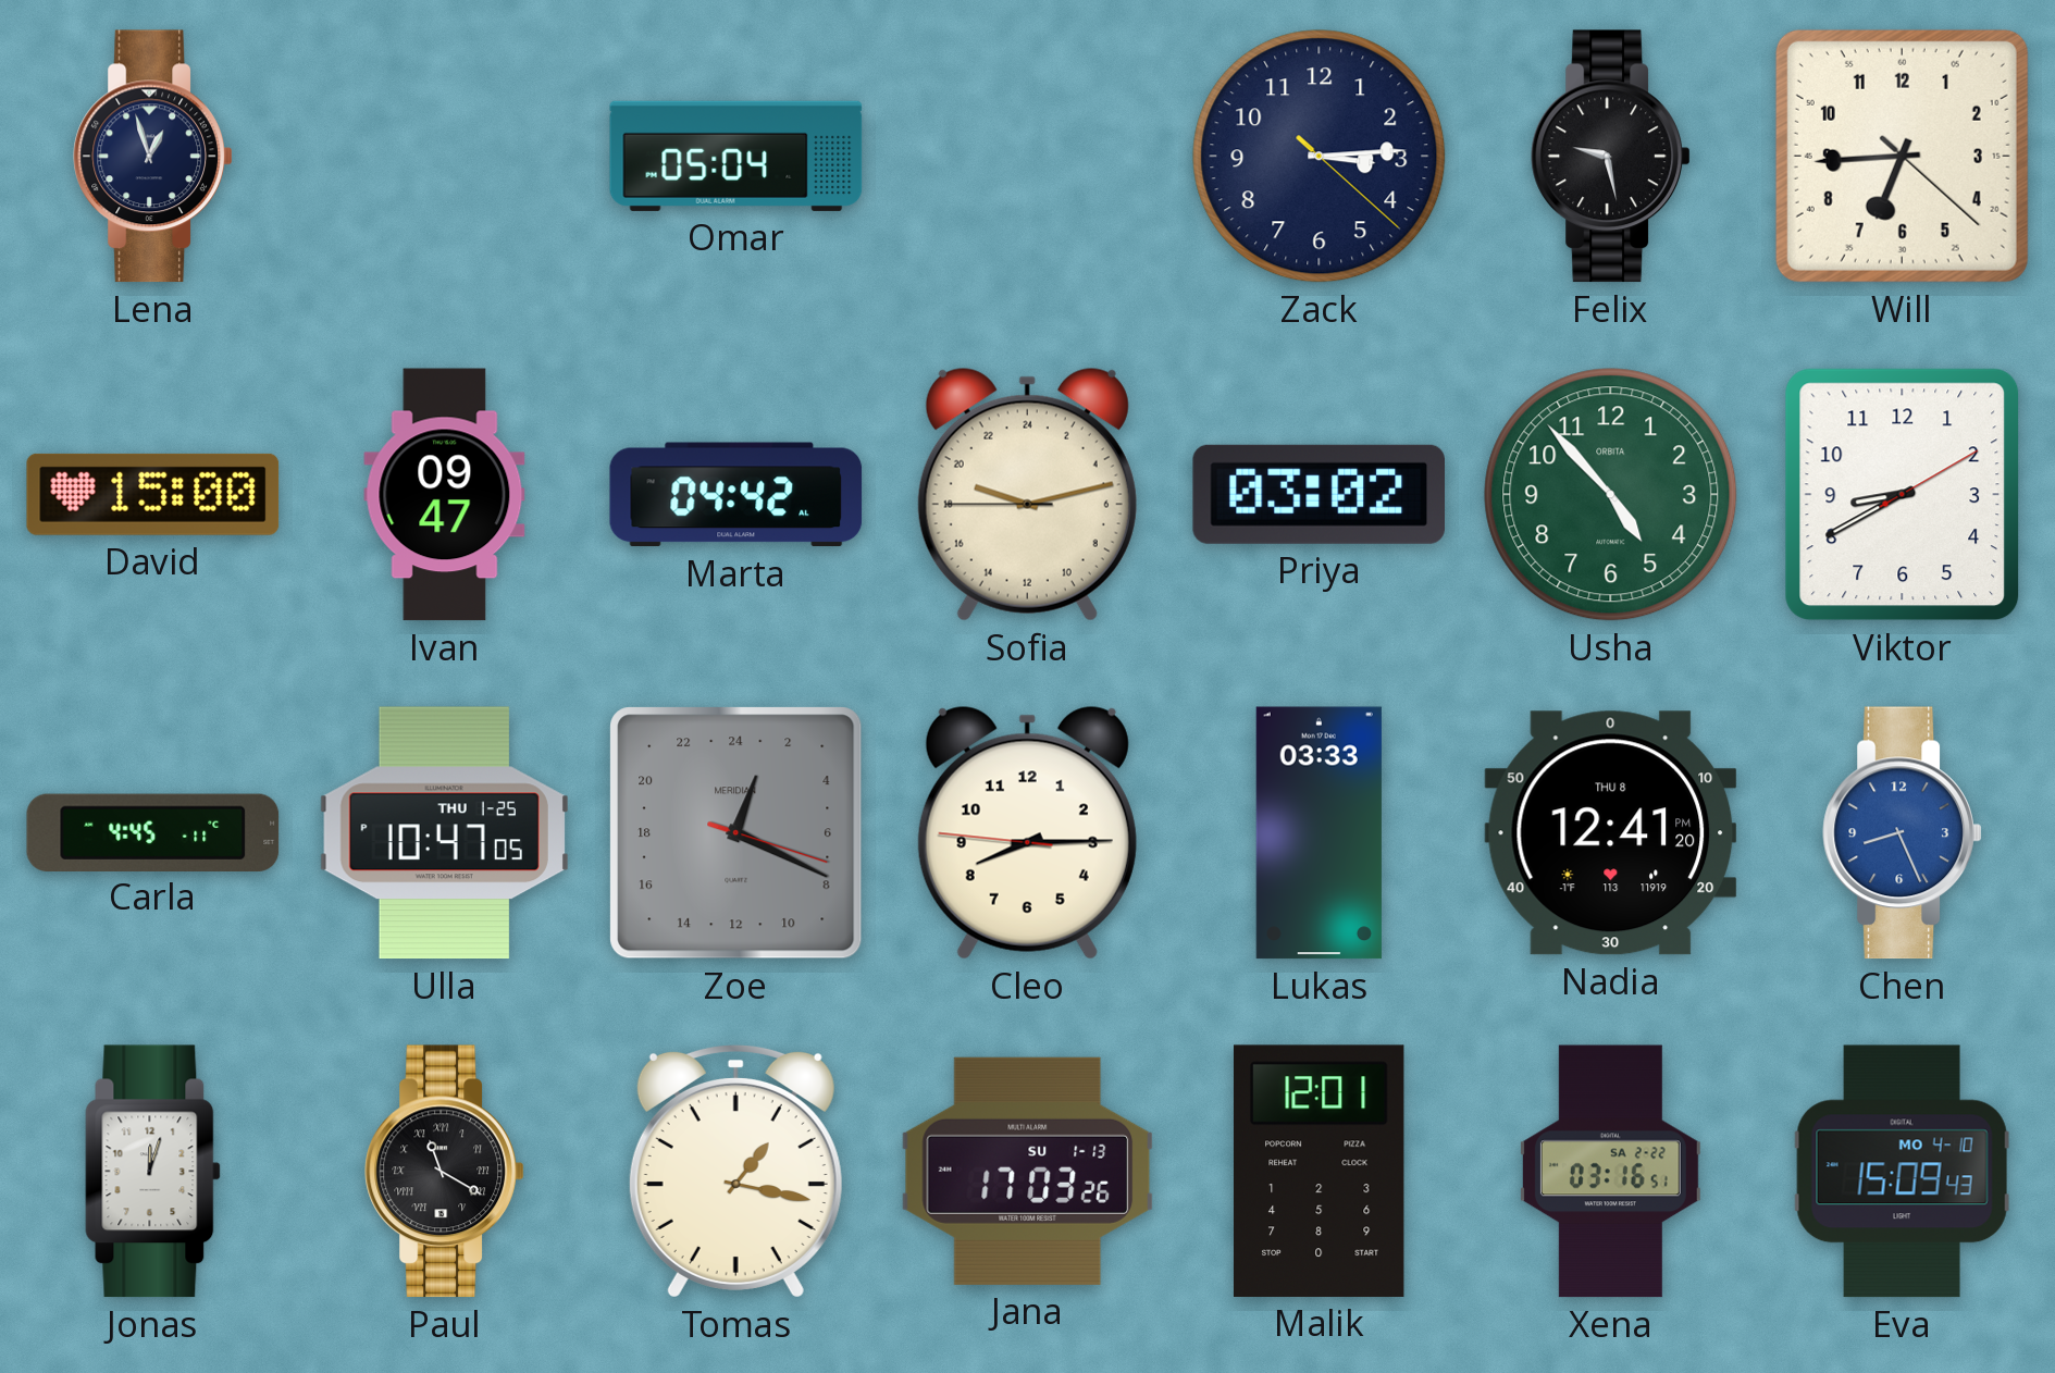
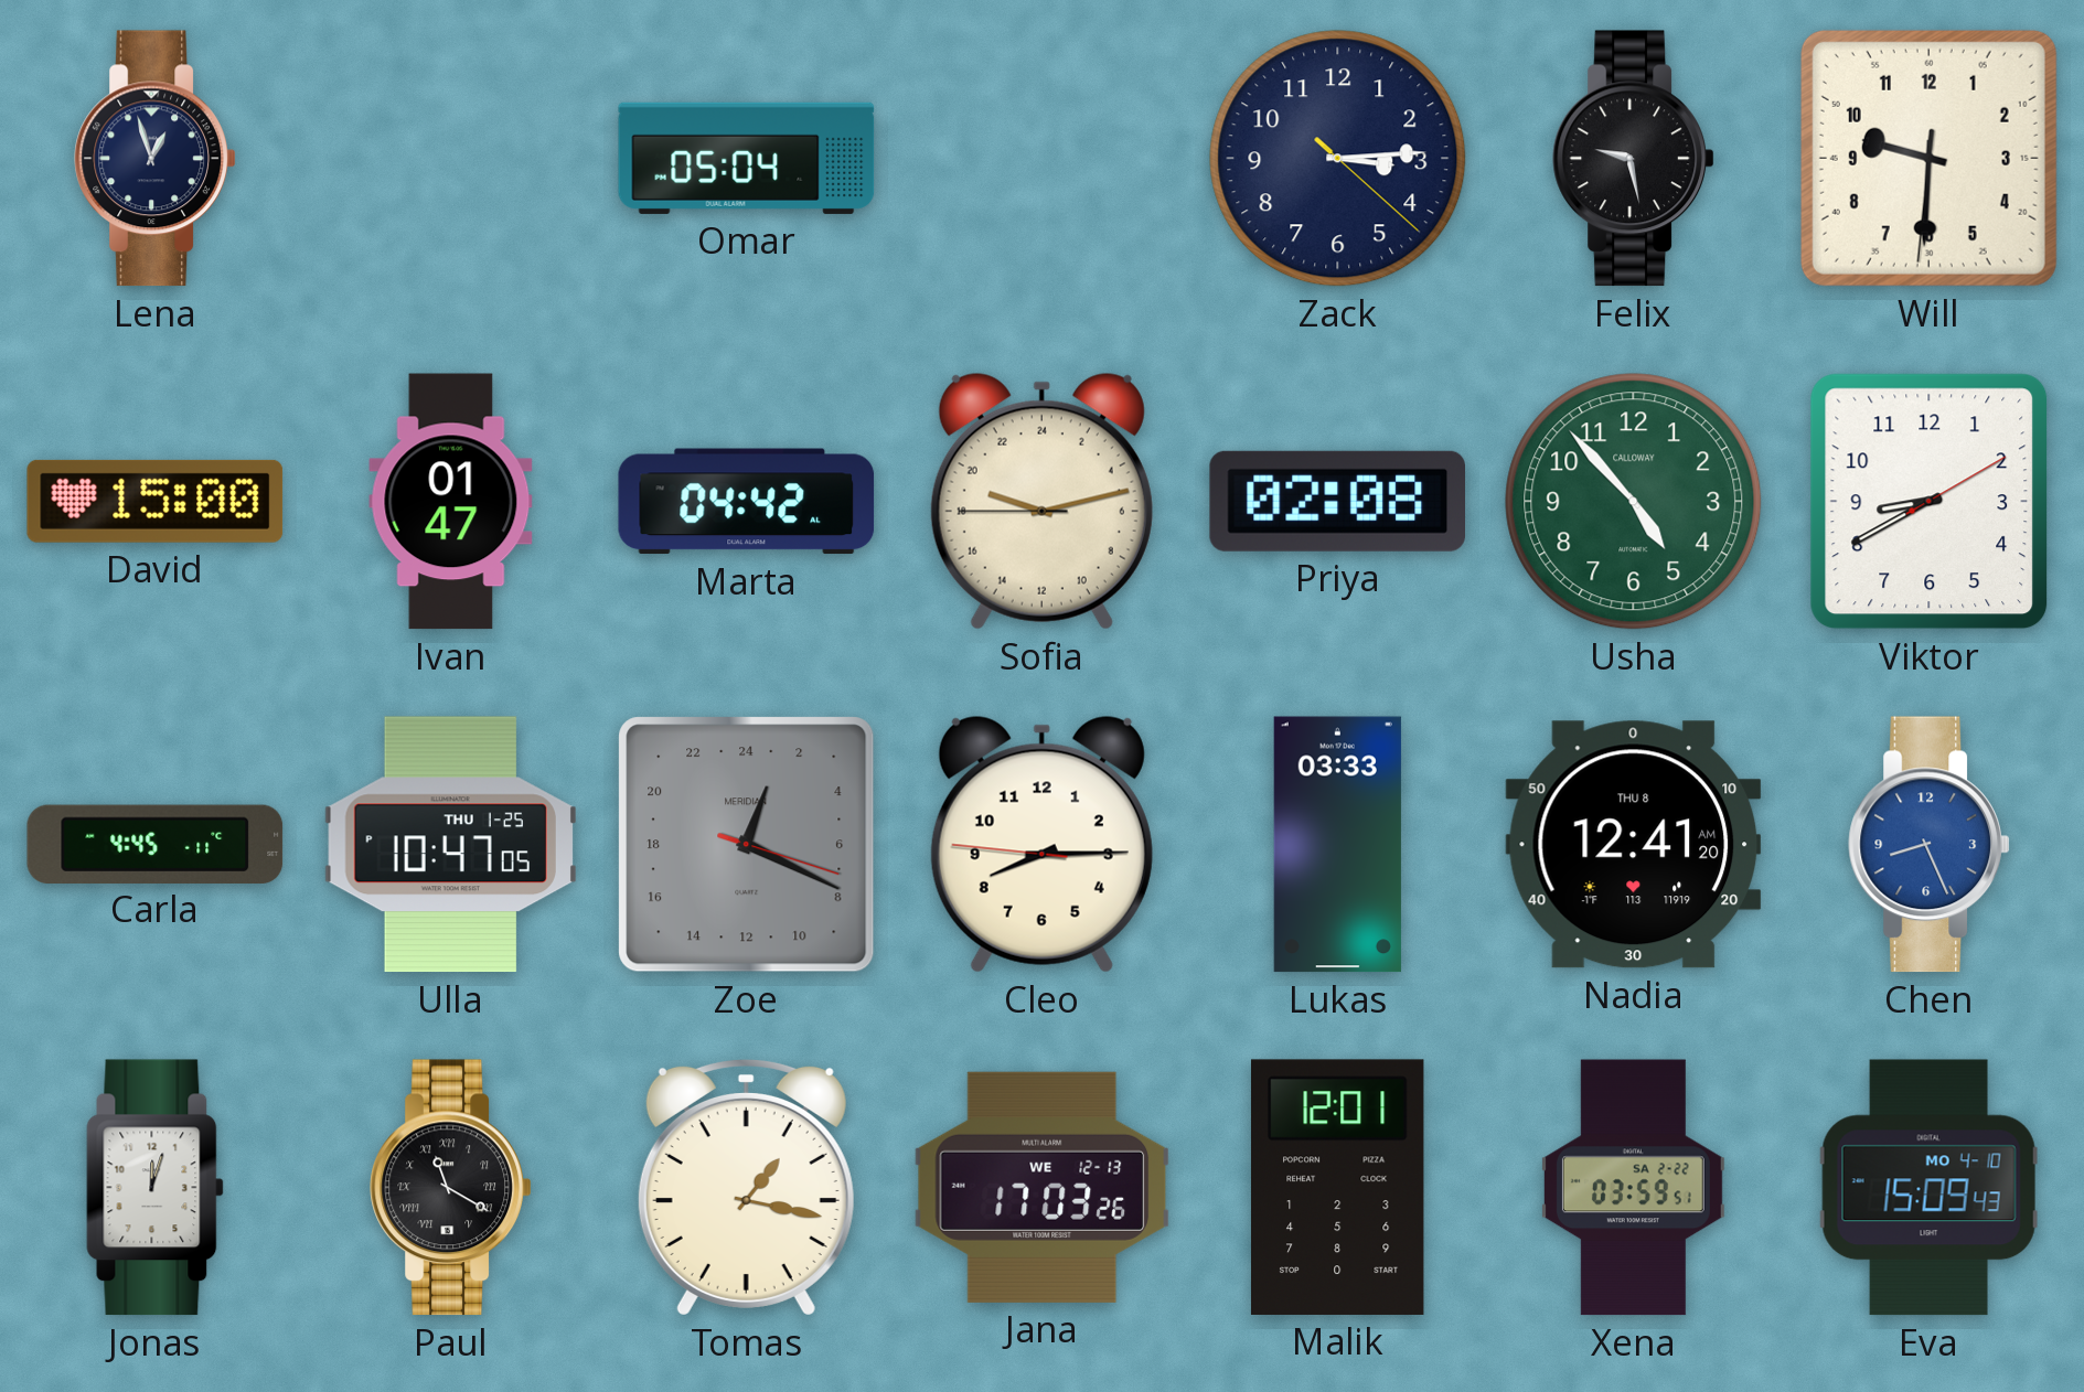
Will: 6:44 -> 9:30 (1928, 158)
Ivan: 09:47 -> 01:47 (451, 502)
Priya: 03:02 -> 02:08 (1337, 501)
Usha brand: ORBITA -> CALLOWAY (1634, 502)
Nadia: 12:41:20 PM -> 12:41:20 AM (1634, 845)
Jana date: SU 1-13 -> WE 12-13 (1043, 1187)
Xena: 03:16 -> 03:59 (1633, 1188)
